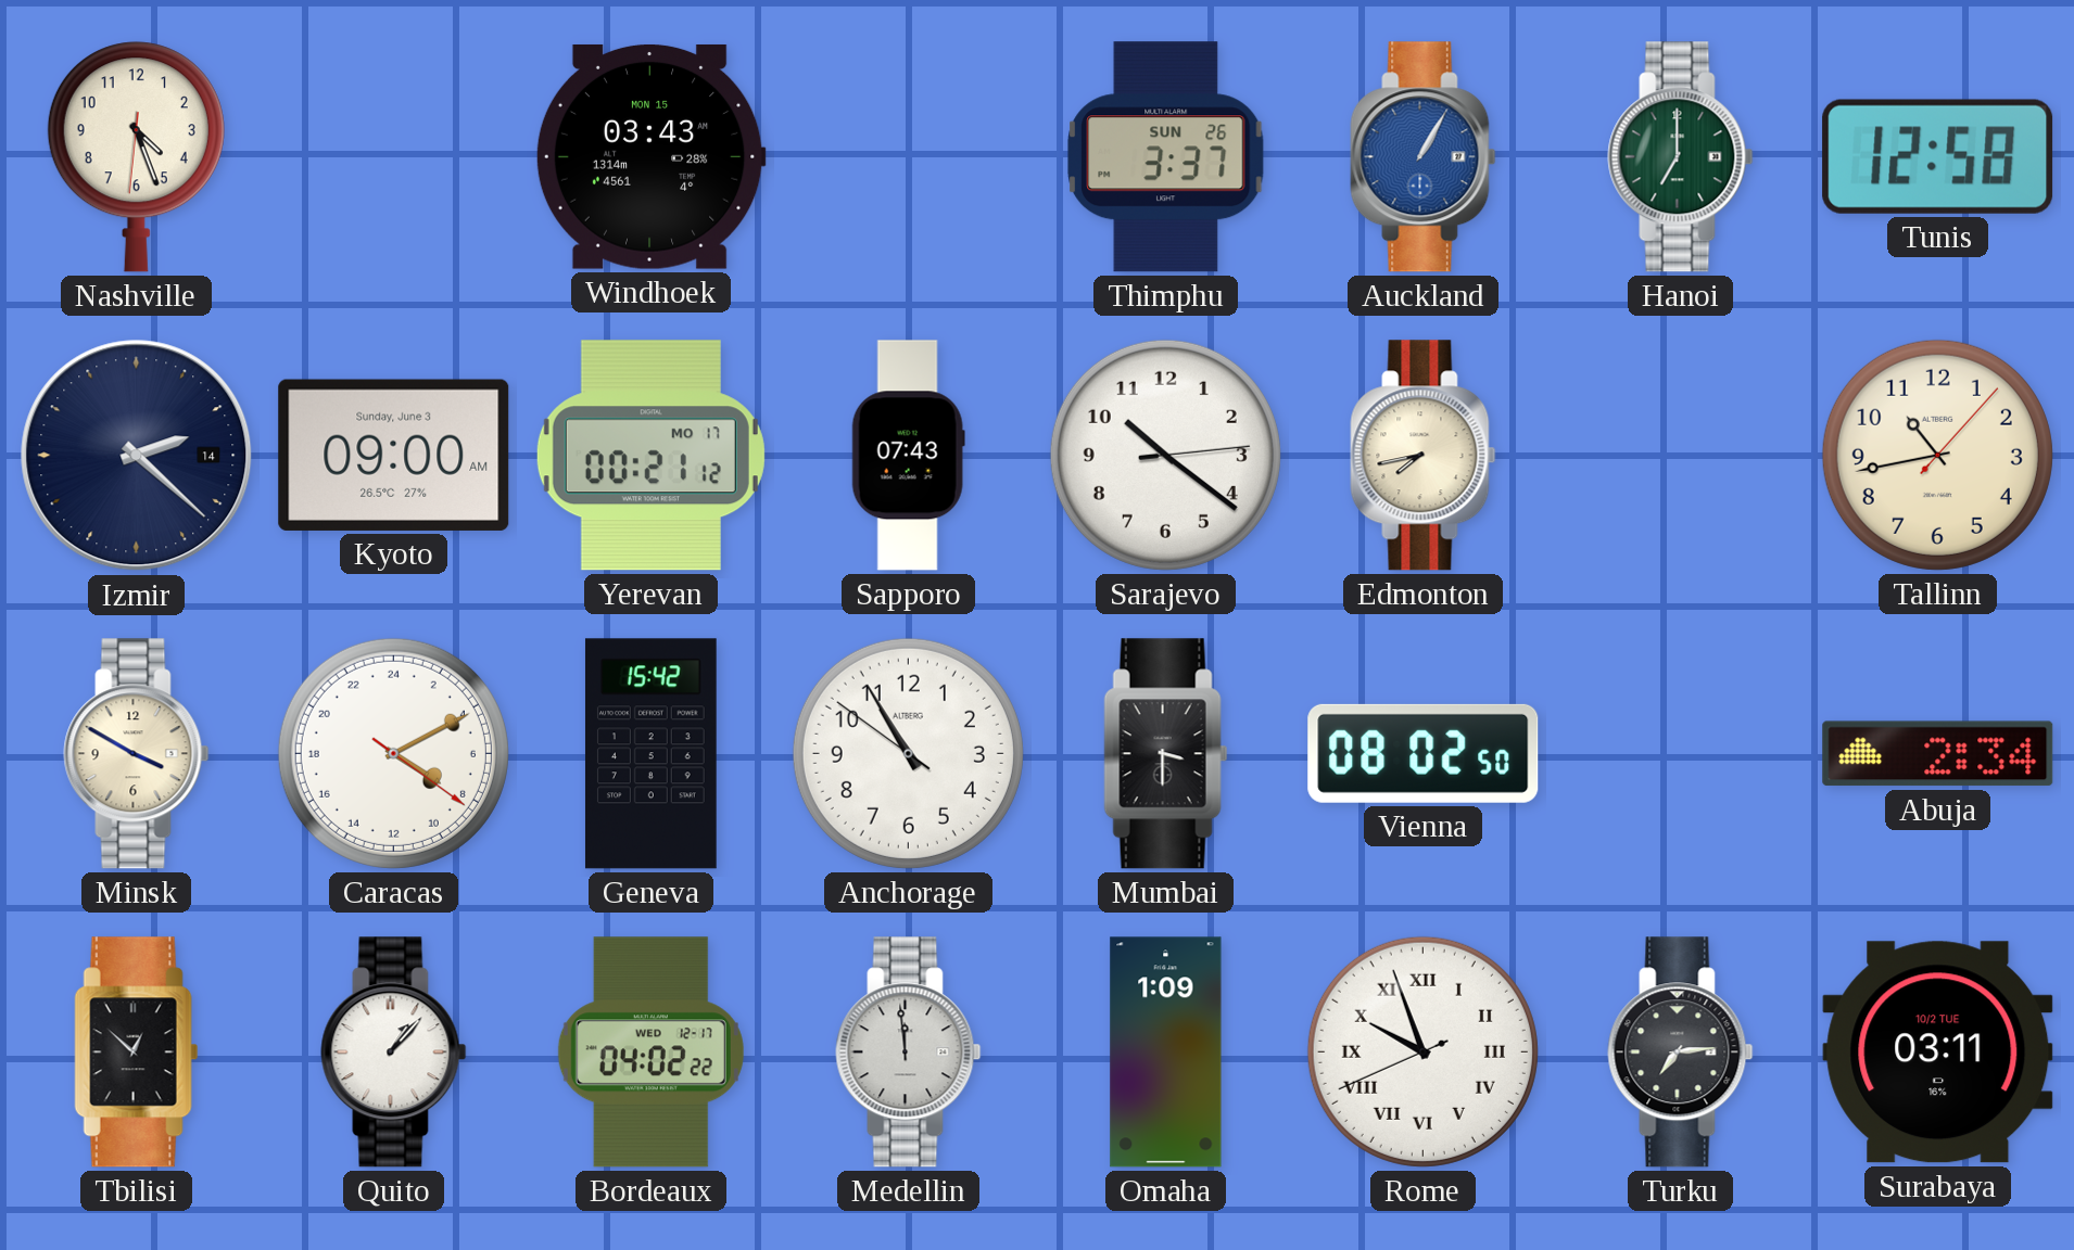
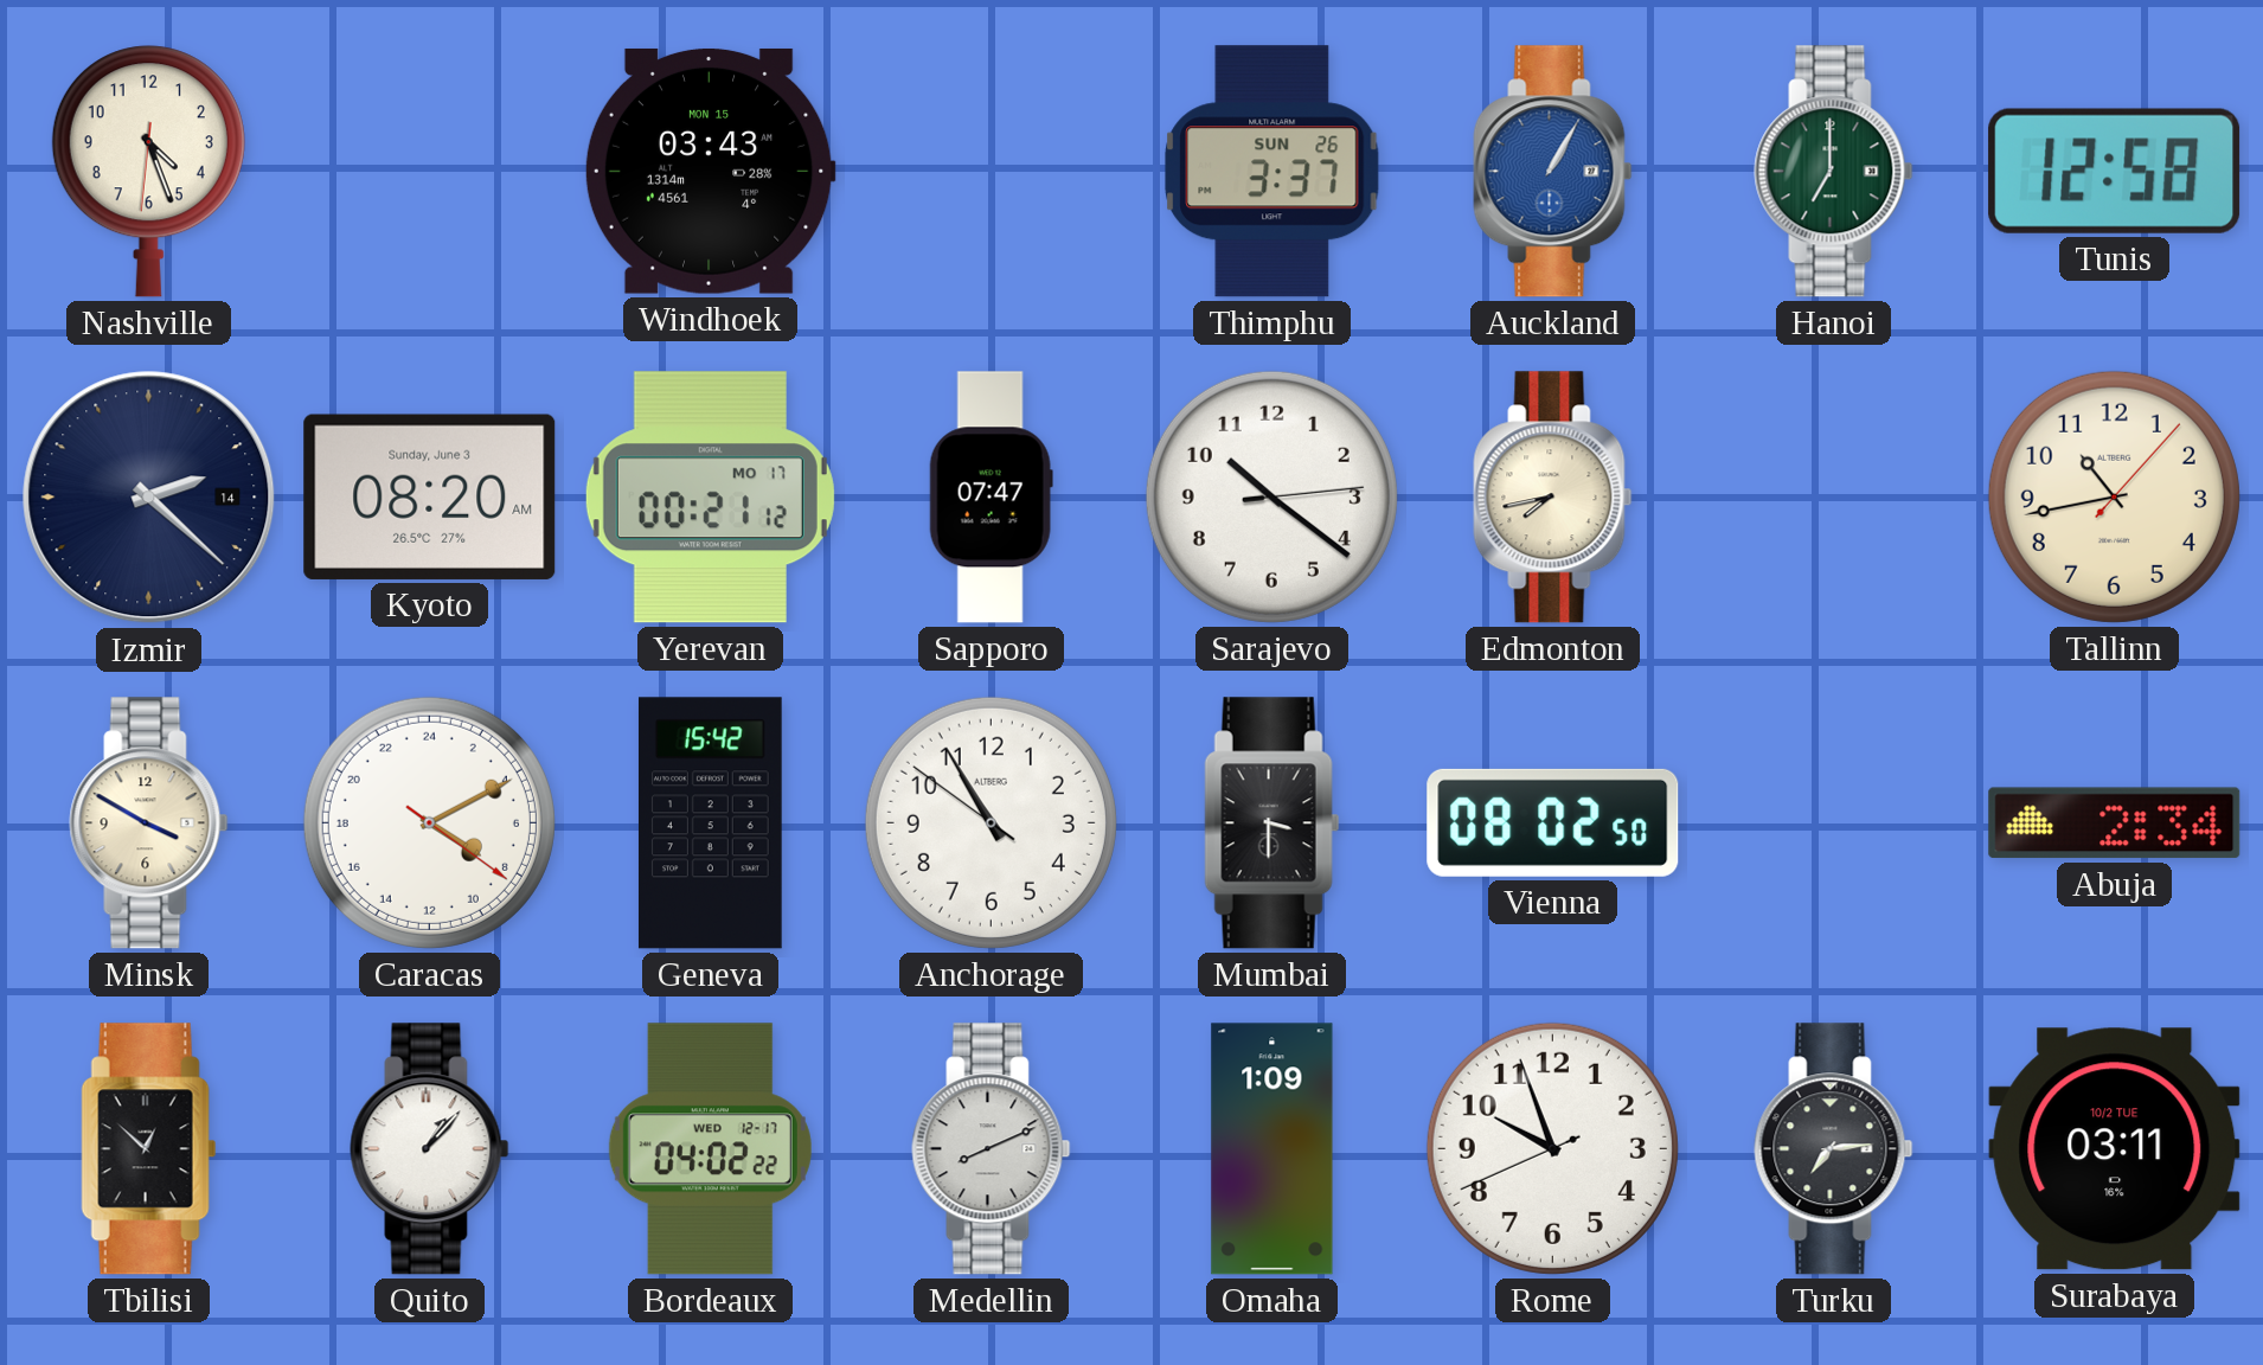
Kyoto: 09:00 -> 08:20 (430, 496)
Sapporo: 07:43 -> 07:47 (991, 498)
Medellin: 11:59 -> 8:11 (992, 1149)
Rome numerals: Roman -> Arabic (1552, 1148)
